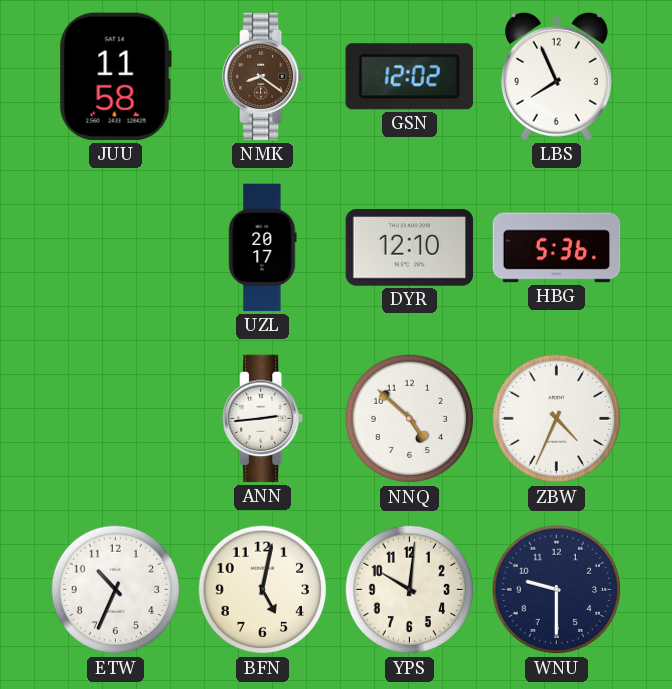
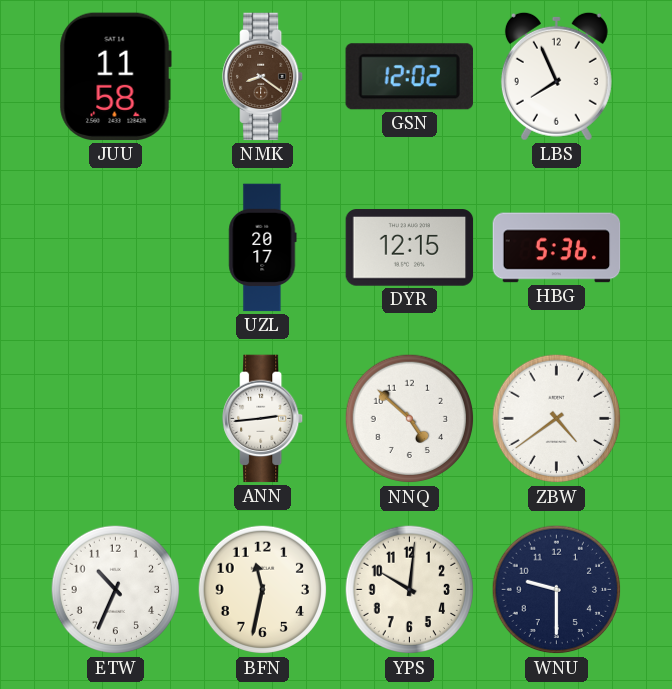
DYR: 12:10 -> 12:15 (410, 248)
ZBW: 4:34 -> 4:39 (557, 419)
BFN: 5:02 -> 11:32 (263, 590)
